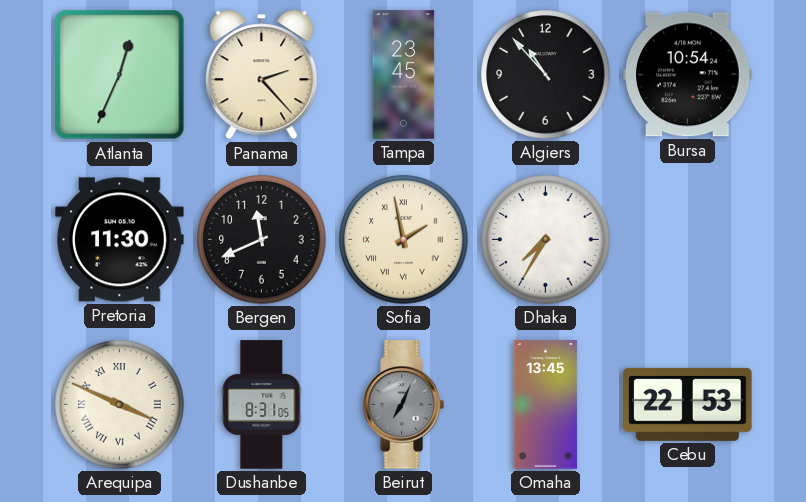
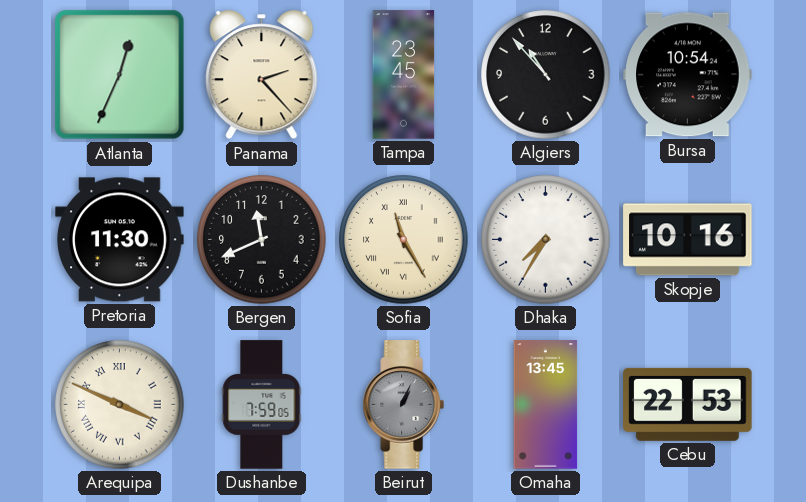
Sofia: 1:58 -> 11:25 (404, 240)
Skopje: none -> 10:16 (688, 240)
Dushanbe: 8:31 -> 7:59 (262, 405)
Beirut: 7:04 -> 1:04 (403, 405)
